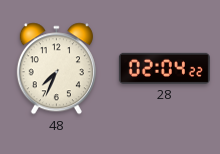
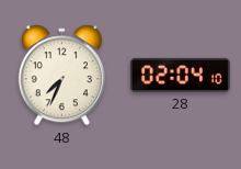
28: 02:04:22 -> 02:04:10 (180, 75)
